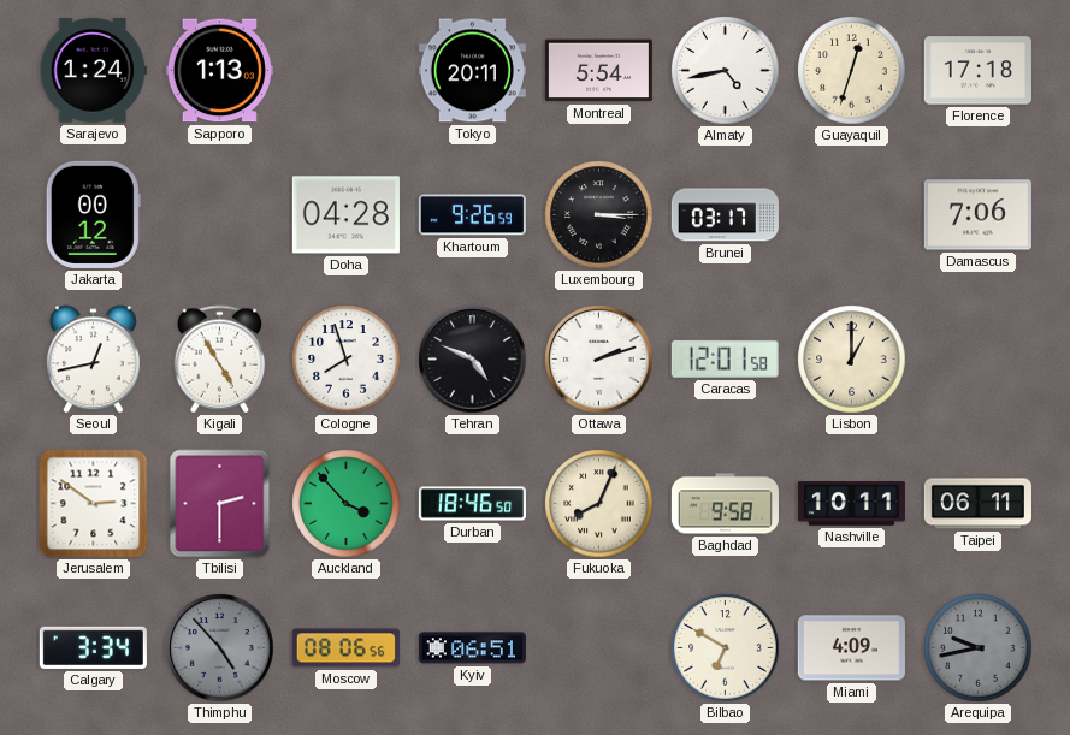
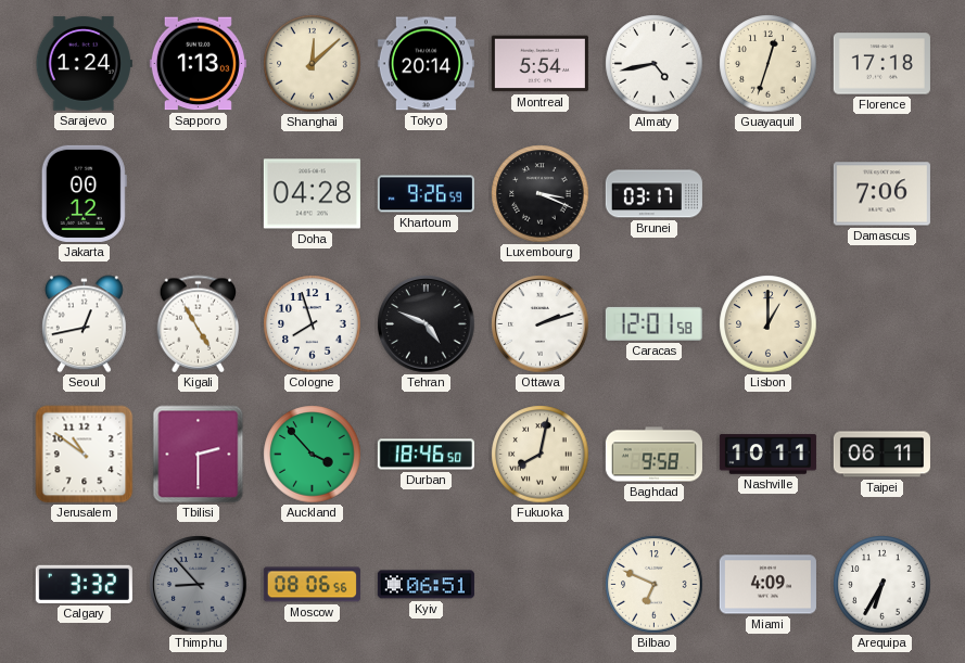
Shanghai: none -> 12:08 (313, 64)
Tokyo: 20:11 -> 20:14 (426, 64)
Luxembourg: 3:15 -> 3:19 (541, 194)
Jerusalem: 2:51 -> 10:51 (85, 455)
Fukuoka: 8:04 -> 8:02 (541, 455)
Calgary: 3:34 -> 3:32 (84, 584)
Thimphu: 4:53 -> 8:53 (199, 585)
Bilbao: 6:50 -> 6:49 (655, 585)
Arequipa: 9:43 -> 6:35 (883, 585)
Arequipa dial: grey -> white (883, 585)
